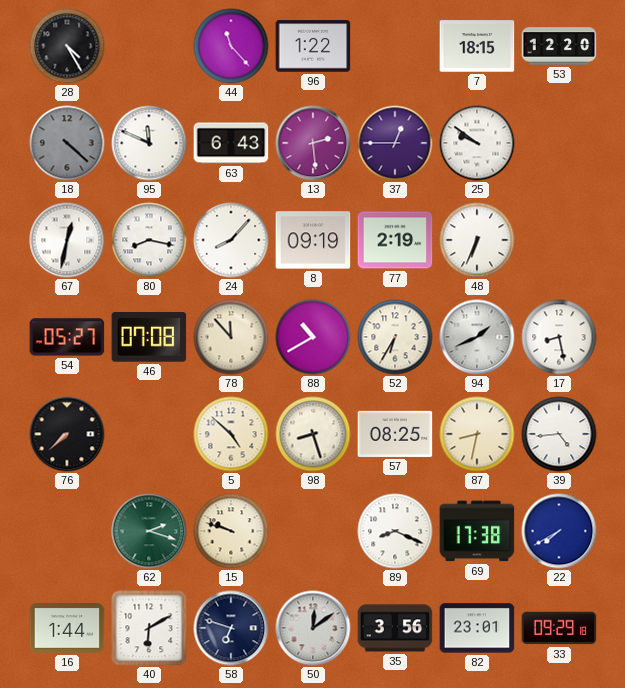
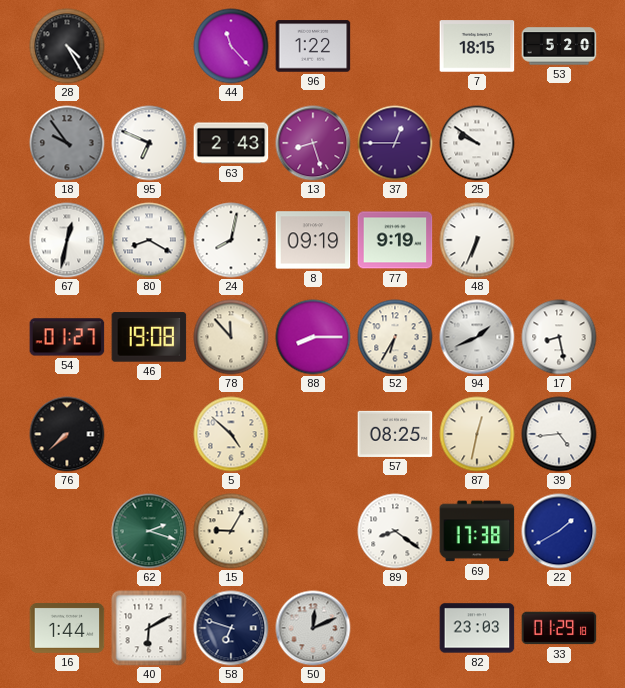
53: 12:20 -> 5:20 (559, 46)
18: 4:22 -> 9:54 (67, 143)
95: 11:49 -> 6:49 (149, 143)
63: 6:43 -> 2:43 (231, 143)
13: 2:29 -> 8:27 (313, 143)
80: 8:17 -> 8:20 (149, 240)
24: 8:07 -> 8:02 (231, 240)
77: 2:19 -> 9:19 (395, 240)
54: 05:27 -> 01:27 (67, 337)
46: 07:08 -> 19:08 (149, 337)
88: 10:40 -> 8:15 (313, 337)
98: 8:27 -> none (313, 434)
87: 8:32 -> 12:32 (477, 434)
15: 9:48 -> 9:05 (231, 531)
89: 8:19 -> 8:21 (395, 531)
22: 7:40 -> 1:40 (559, 531)
50: 12:09 -> 12:11 (313, 628)
35: 3:56 -> none (395, 628)
82: 23:01 -> 23:03 (477, 628)
33: 09:29 -> 01:29 (559, 628)
